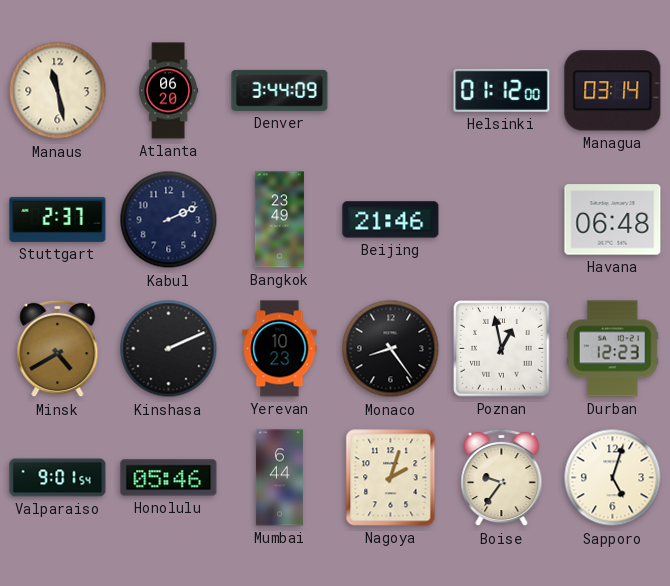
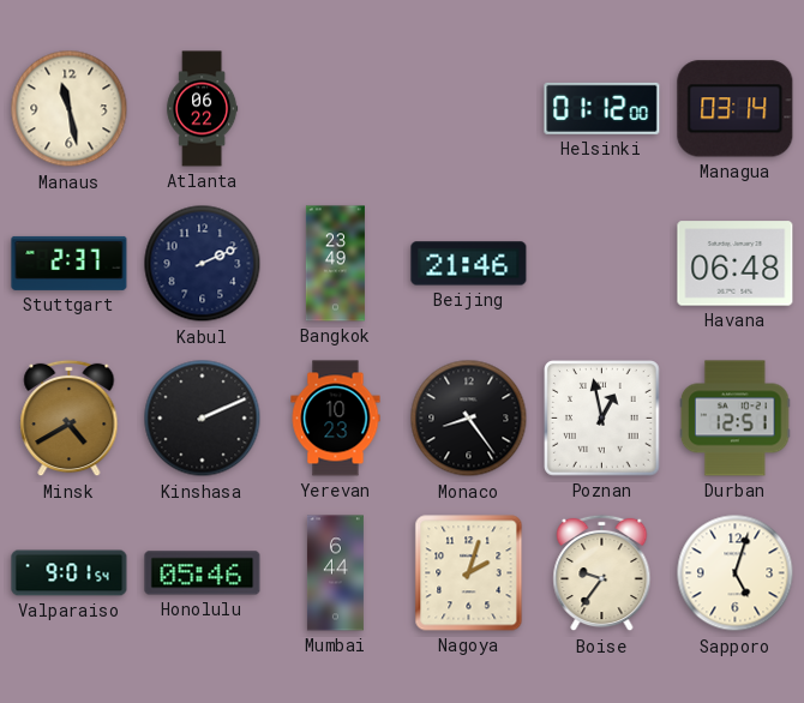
Atlanta: 06:20 -> 06:22 (203, 109)
Denver: 3:44 -> none (280, 90)
Durban: 12:23 -> 12:51 (736, 419)
